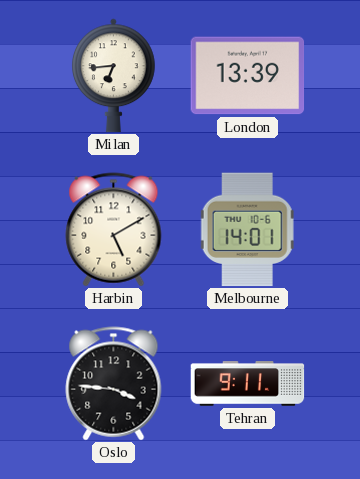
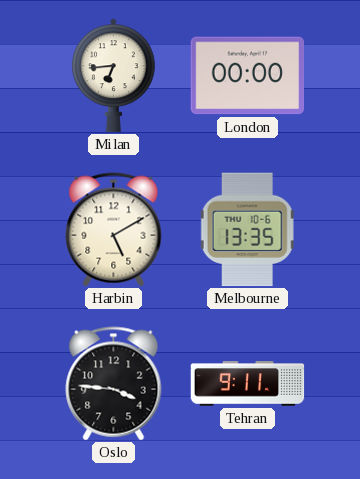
London: 13:39 -> 00:00 (248, 76)
Melbourne: 14:01 -> 13:35 (247, 230)
